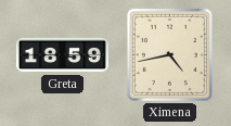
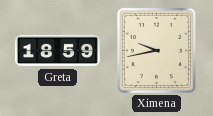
Ximena: 4:43 -> 9:43 (156, 50)
